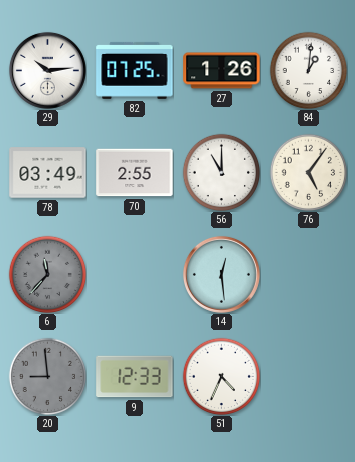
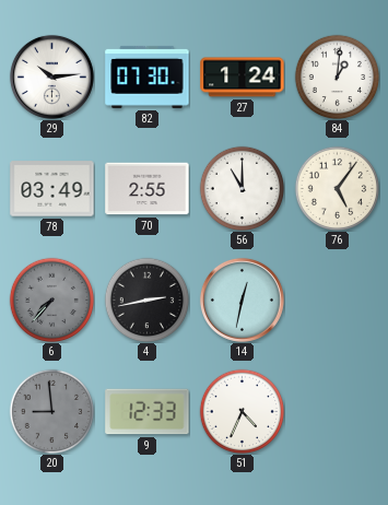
82: 07:25 -> 07:30 (148, 77)
27: 1:26 -> 1:24 (243, 78)
6: 11:37 -> 7:37 (51, 300)
4: none -> 2:43 (146, 300)
14: 12:29 -> 12:32 (242, 300)
